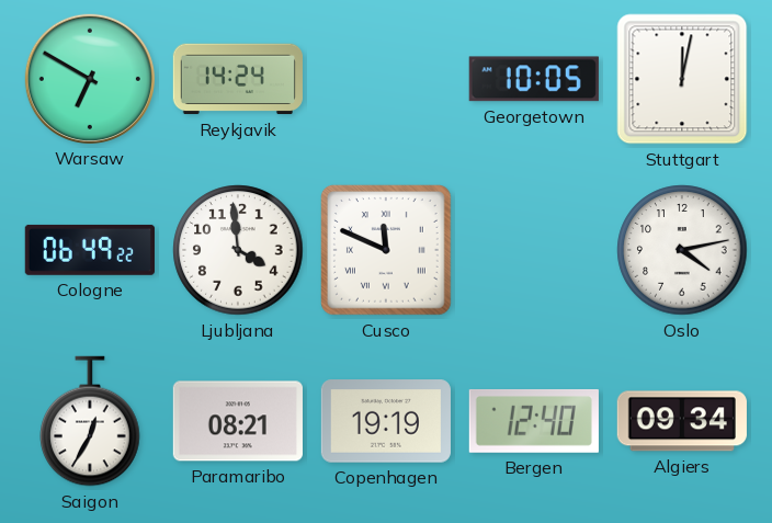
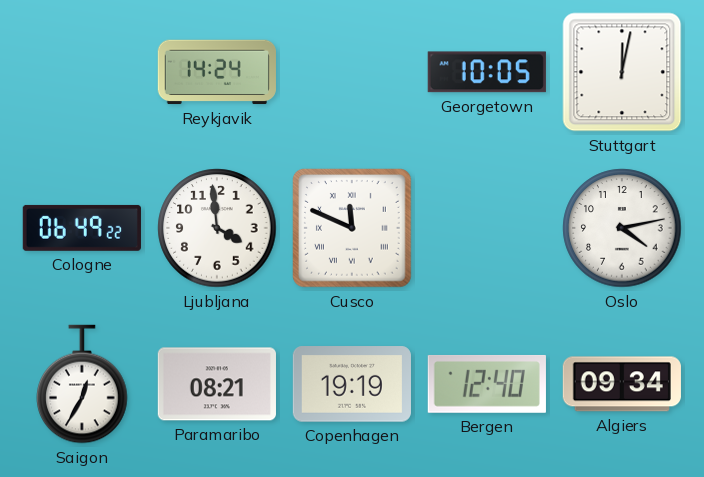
Warsaw: 6:50 -> none (90, 79)
